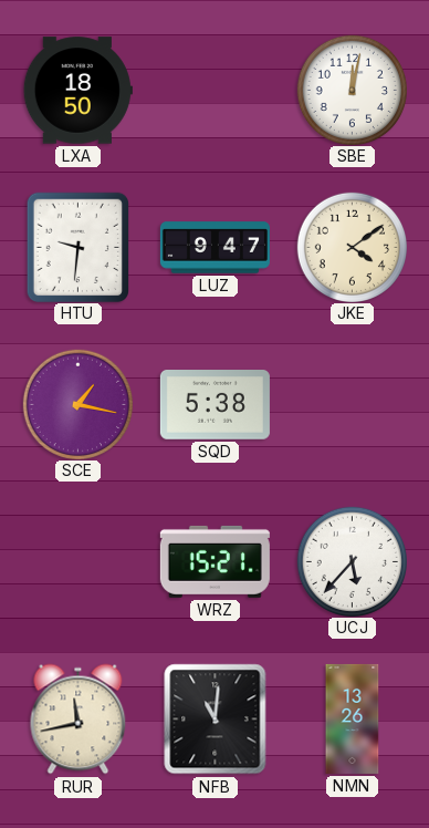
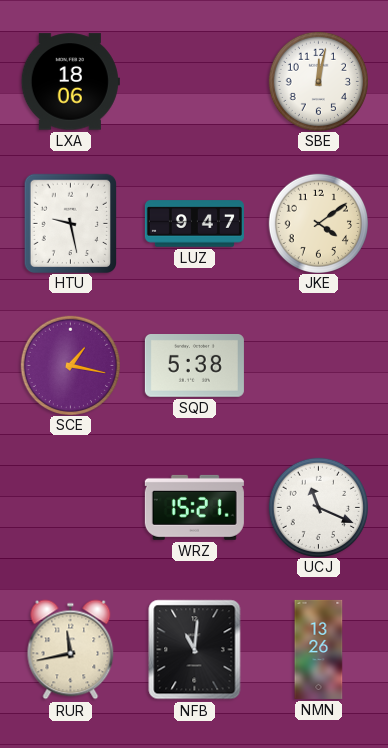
LXA: 18:50 -> 18:06 (70, 82)
HTU: 9:31 -> 9:28 (70, 223)
UCJ: 5:37 -> 11:19 (318, 507)
